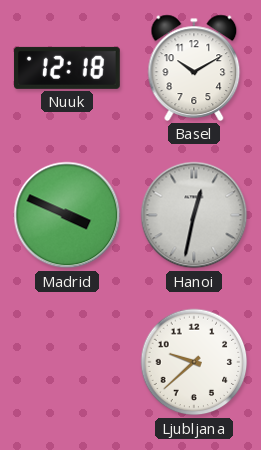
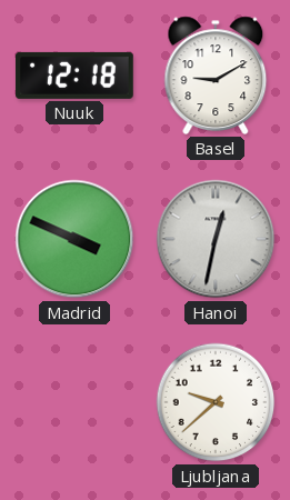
Basel: 10:10 -> 9:10 (216, 76)
